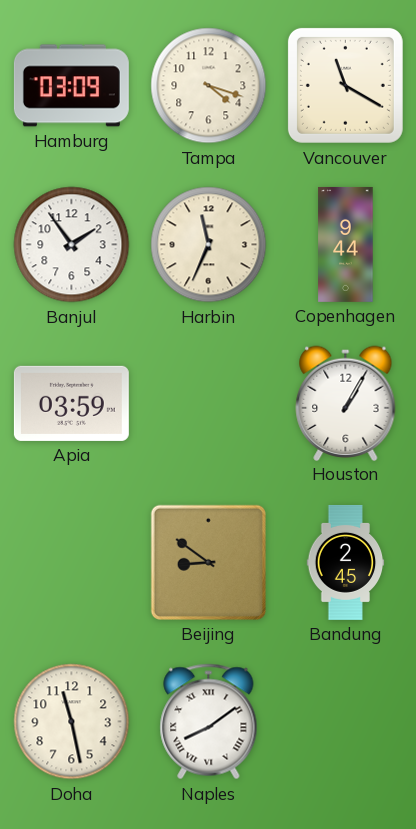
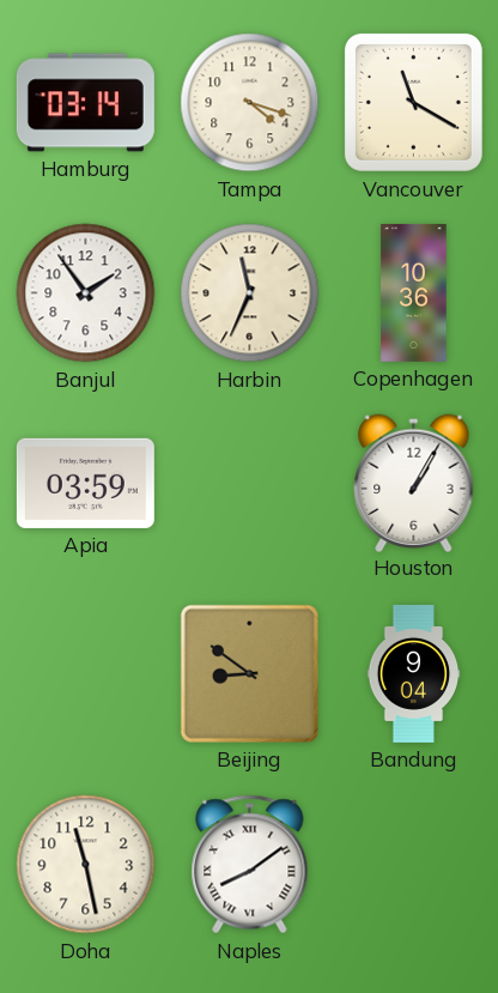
Hamburg: 03:09 -> 03:14 (85, 103)
Copenhagen: 9:44 -> 10:36 (414, 292)
Bandung: 2:45 -> 9:04 (414, 673)
